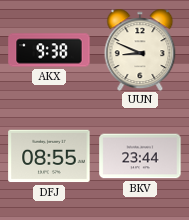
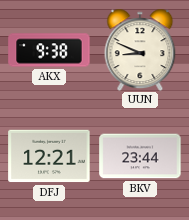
DFJ: 08:55 -> 12:21 (49, 156)
